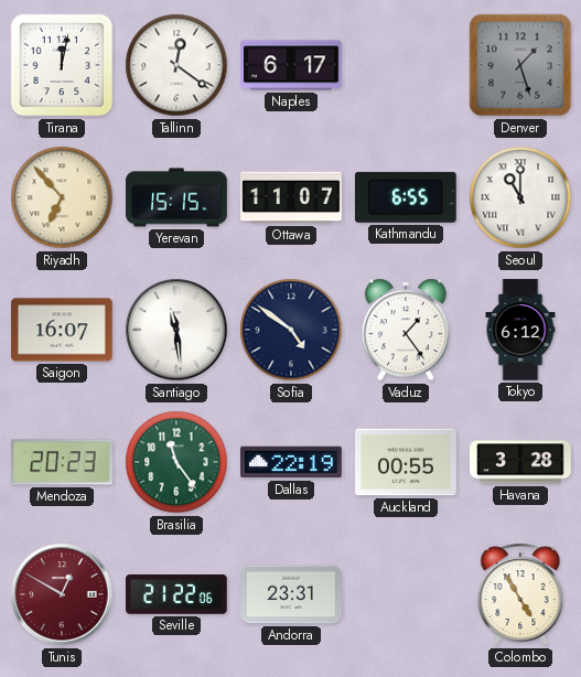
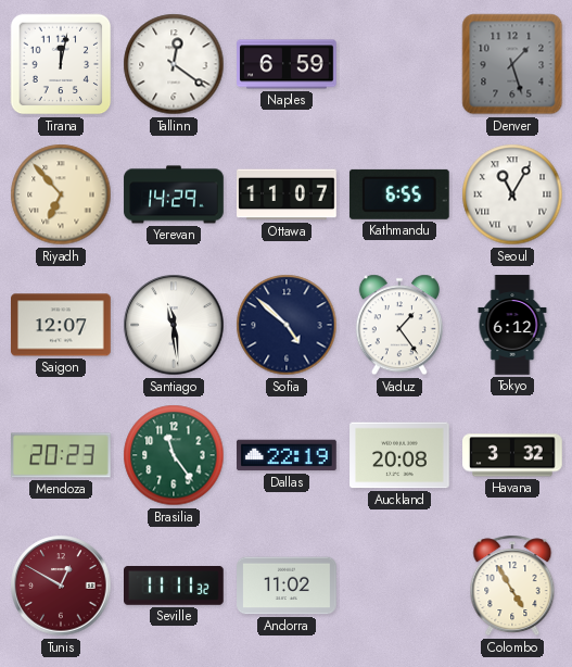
Naples: 6:17 -> 6:59 (287, 64)
Yerevan: 15:15 -> 14:29 (174, 194)
Seoul: 11:00 -> 11:05 (512, 194)
Saigon: 16:07 -> 12:07 (62, 325)
Sofia: 4:51 -> 4:52 (287, 325)
Auckland: 00:55 -> 20:08 (399, 455)
Havana: 3:28 -> 3:32 (513, 455)
Seville: 21:22 -> 11:11 (175, 587)
Andorra: 23:31 -> 11:02 (287, 586)
